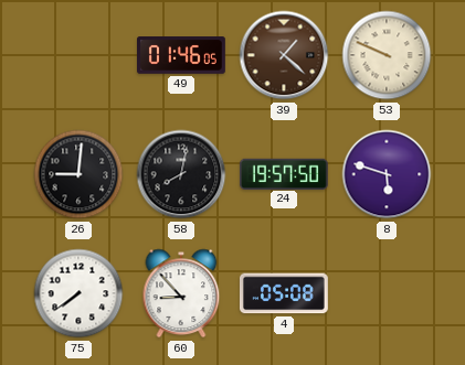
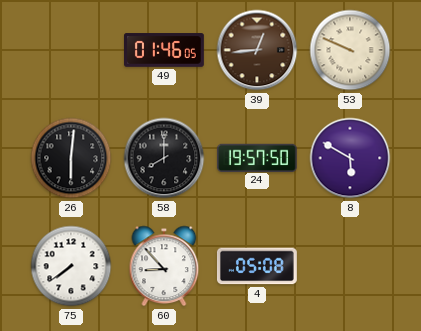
39: 1:22 -> 12:44 (257, 50)
26: 9:01 -> 6:01 (71, 158)
58: 8:02 -> 8:00 (164, 158)
8: 5:48 -> 5:50 (350, 158)
